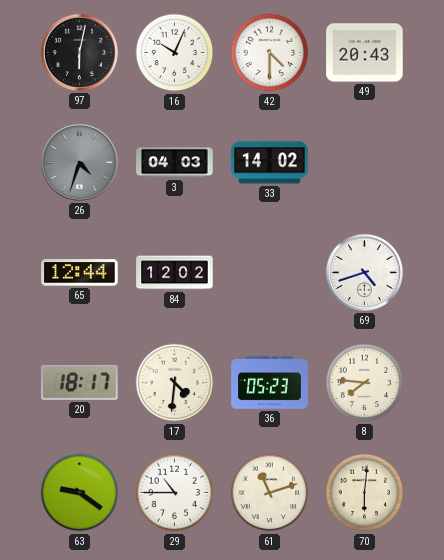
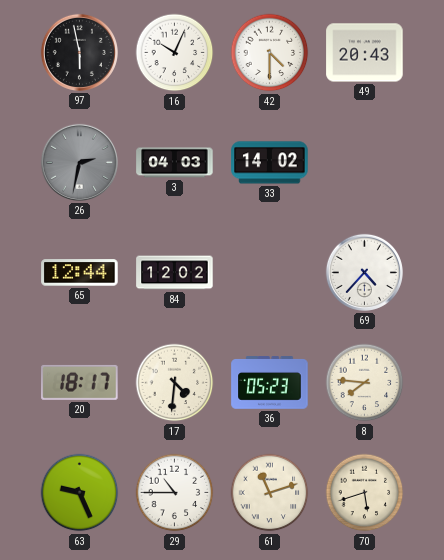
97: 6:02 -> 5:58 (79, 52)
26: 4:33 -> 2:32 (79, 162)
69: 4:42 -> 4:37 (364, 272)
63: 9:21 -> 9:26 (80, 493)
70: 6:01 -> 5:42 (365, 493)
